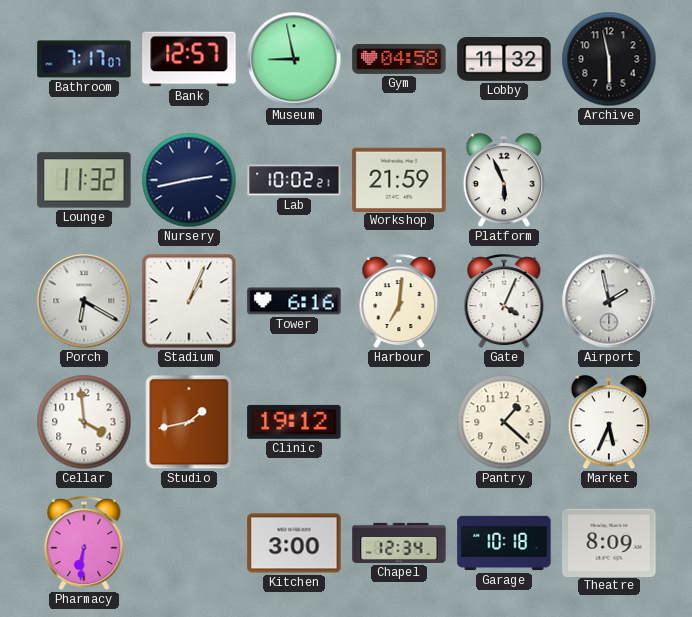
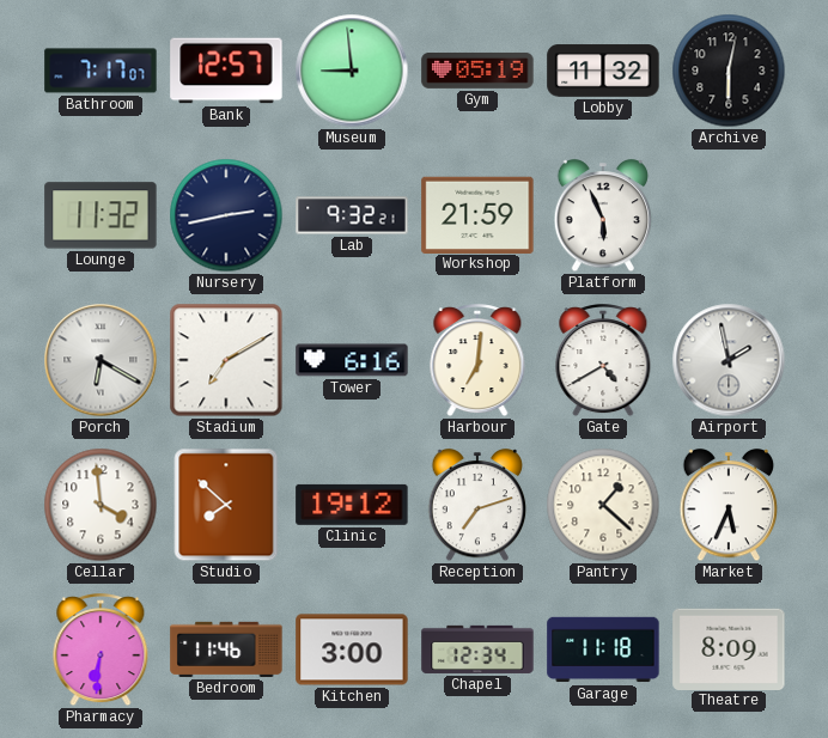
Museum: 8:58 -> 8:59 (352, 71)
Gym: 04:58 -> 05:19 (477, 71)
Archive: 5:58 -> 6:02 (729, 71)
Lab: 10:02 -> 9:32 (352, 215)
Stadium: 1:04 -> 7:10 (226, 360)
Gate: 4:04 -> 4:40 (603, 361)
Studio: 1:43 -> 7:52 (226, 505)
Reception: none -> 7:12 (477, 506)
Bedroom: none -> 11:46 (226, 649)
Garage: 10:18 -> 11:18 (603, 649)
